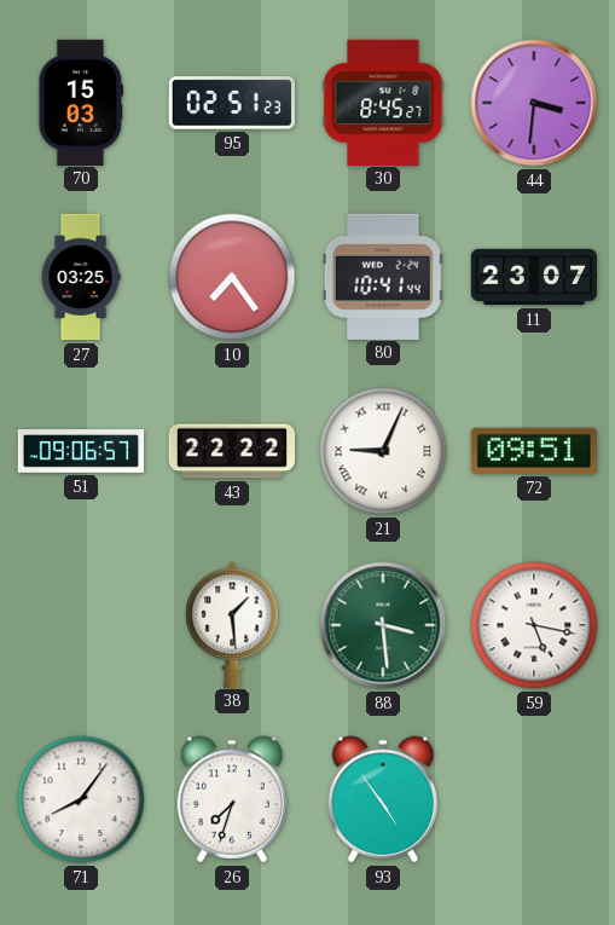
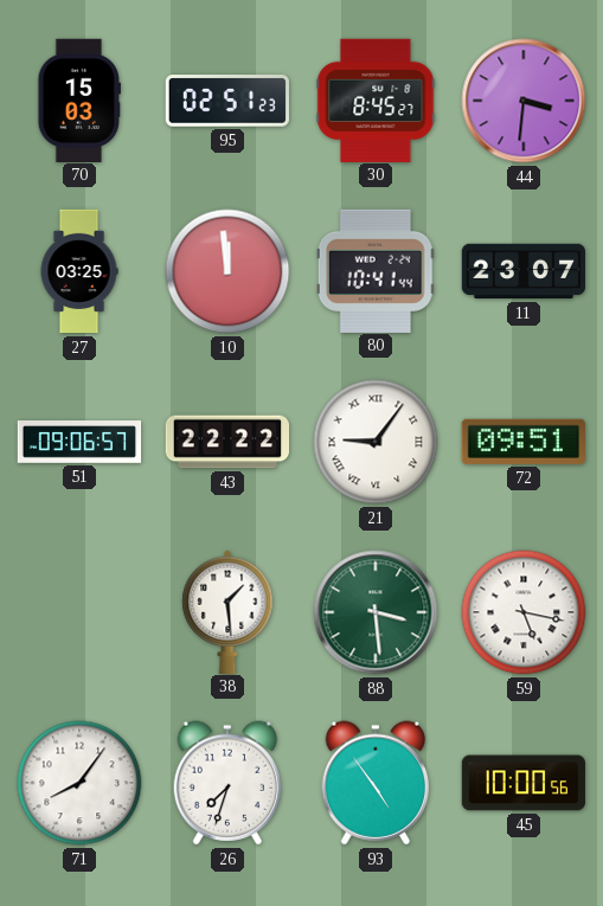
10: 7:24 -> 11:59 (227, 271)
21: 9:04 -> 9:06 (376, 442)
45: none -> 10:00 (522, 783)
